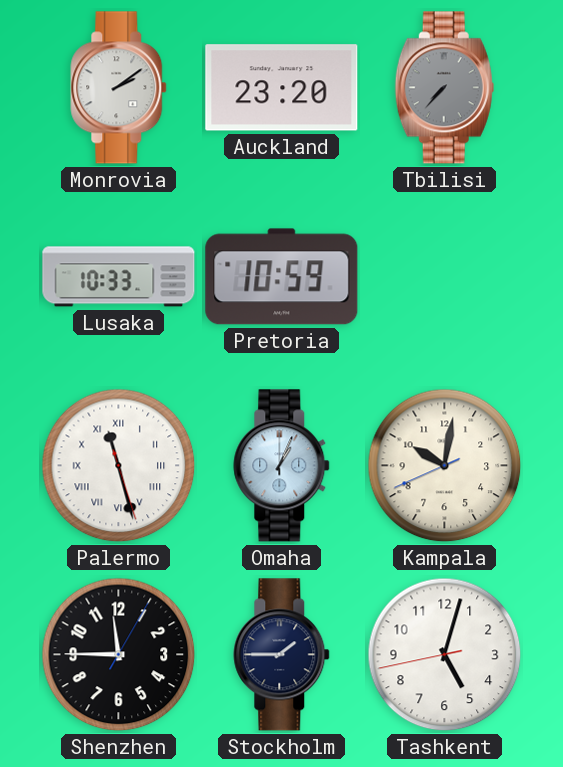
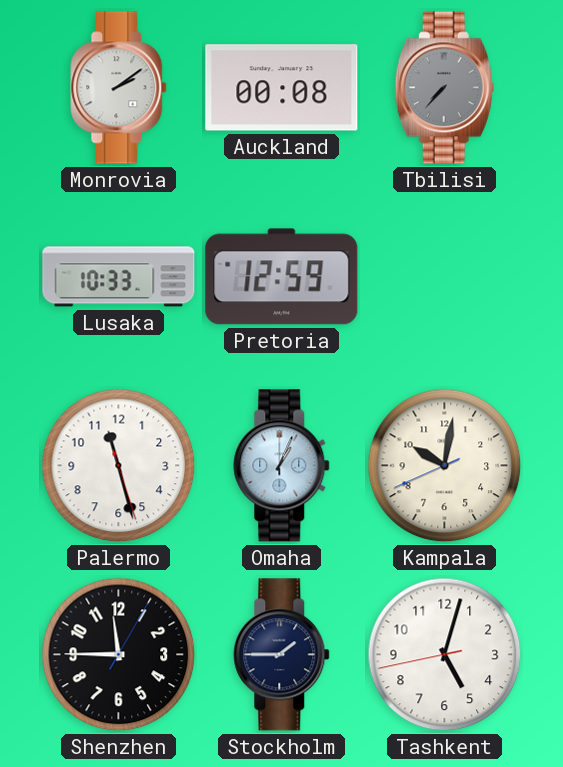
Auckland: 23:20 -> 00:08 (282, 88)
Pretoria: 10:59 -> 12:59 (282, 277)
Palermo numerals: Roman -> Arabic (119, 466)
